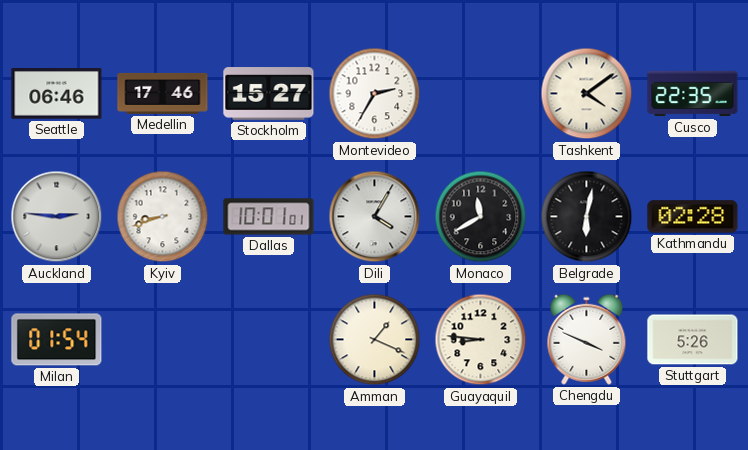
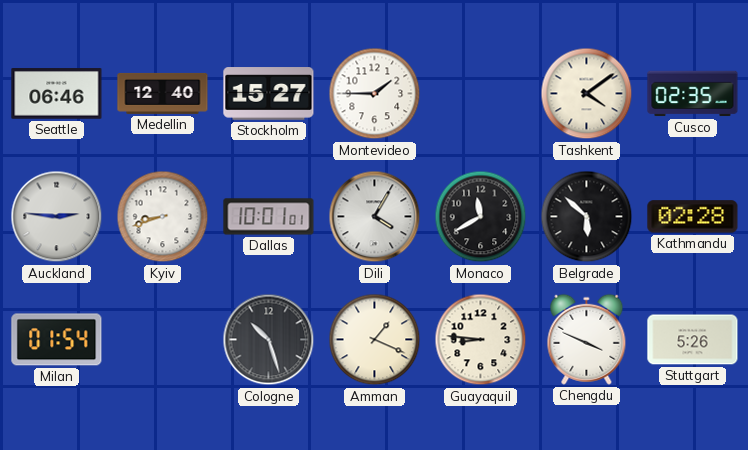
Medellin: 17:46 -> 12:40 (163, 93)
Montevideo: 2:35 -> 1:45 (375, 94)
Cusco: 22:35 -> 02:35 (693, 94)
Belgrade: 6:02 -> 5:52 (587, 217)
Cologne: none -> 10:27 (269, 340)
